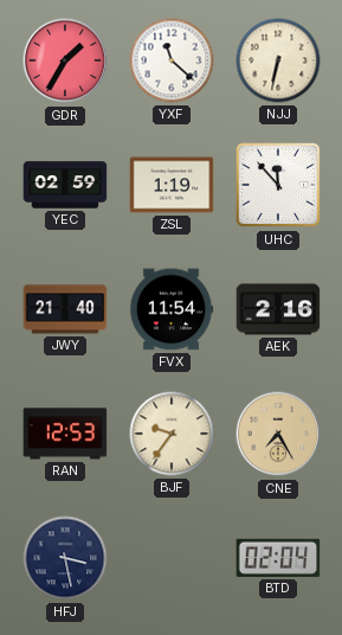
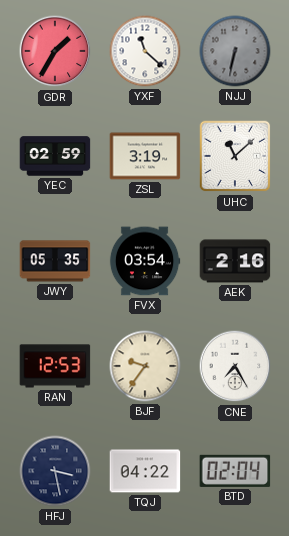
NJJ dial: cream -> grey (235, 51)
ZSL: 1:19 -> 3:19 (145, 156)
UHC: 11:53 -> 11:08 (235, 156)
JWY: 21:40 -> 05:35 (55, 261)
FVX: 11:54 -> 03:54 (145, 261)
CNE dial: champagne -> white (235, 366)
TQJ: none -> 04:22 (145, 471)
